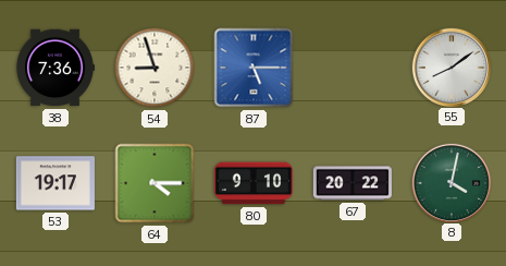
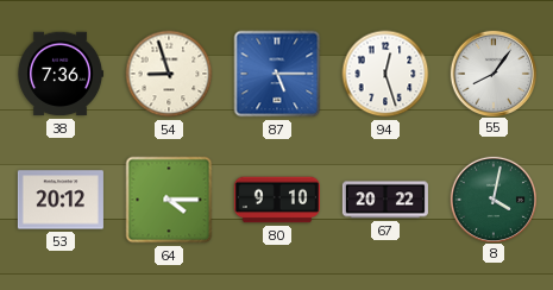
94: none -> 12:27 (385, 74)
55: 8:09 -> 8:06 (492, 72)
53: 19:17 -> 20:12 (61, 200)
